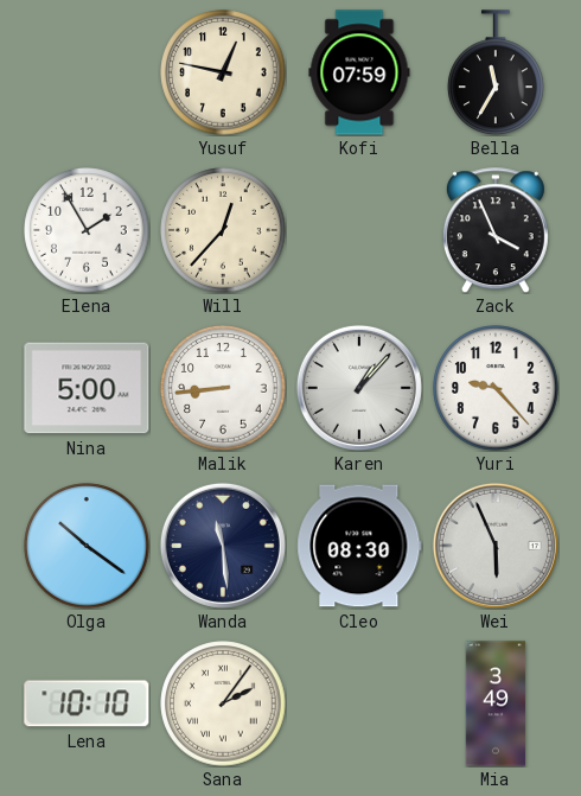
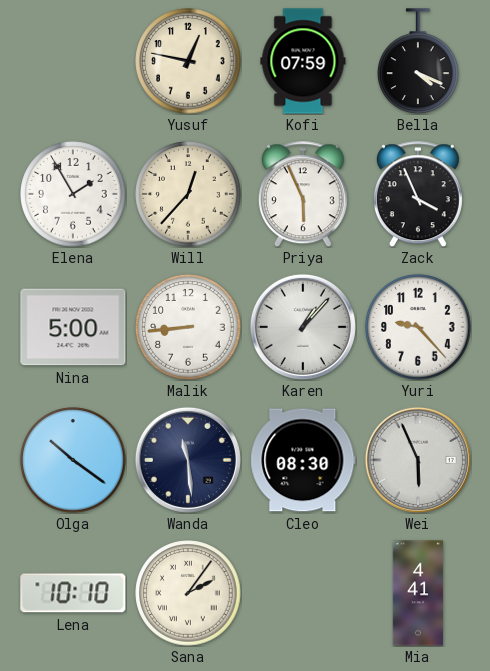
Bella: 11:35 -> 4:19 (419, 61)
Priya: none -> 5:56 (303, 194)
Mia: 3:49 -> 4:41 (418, 593)
